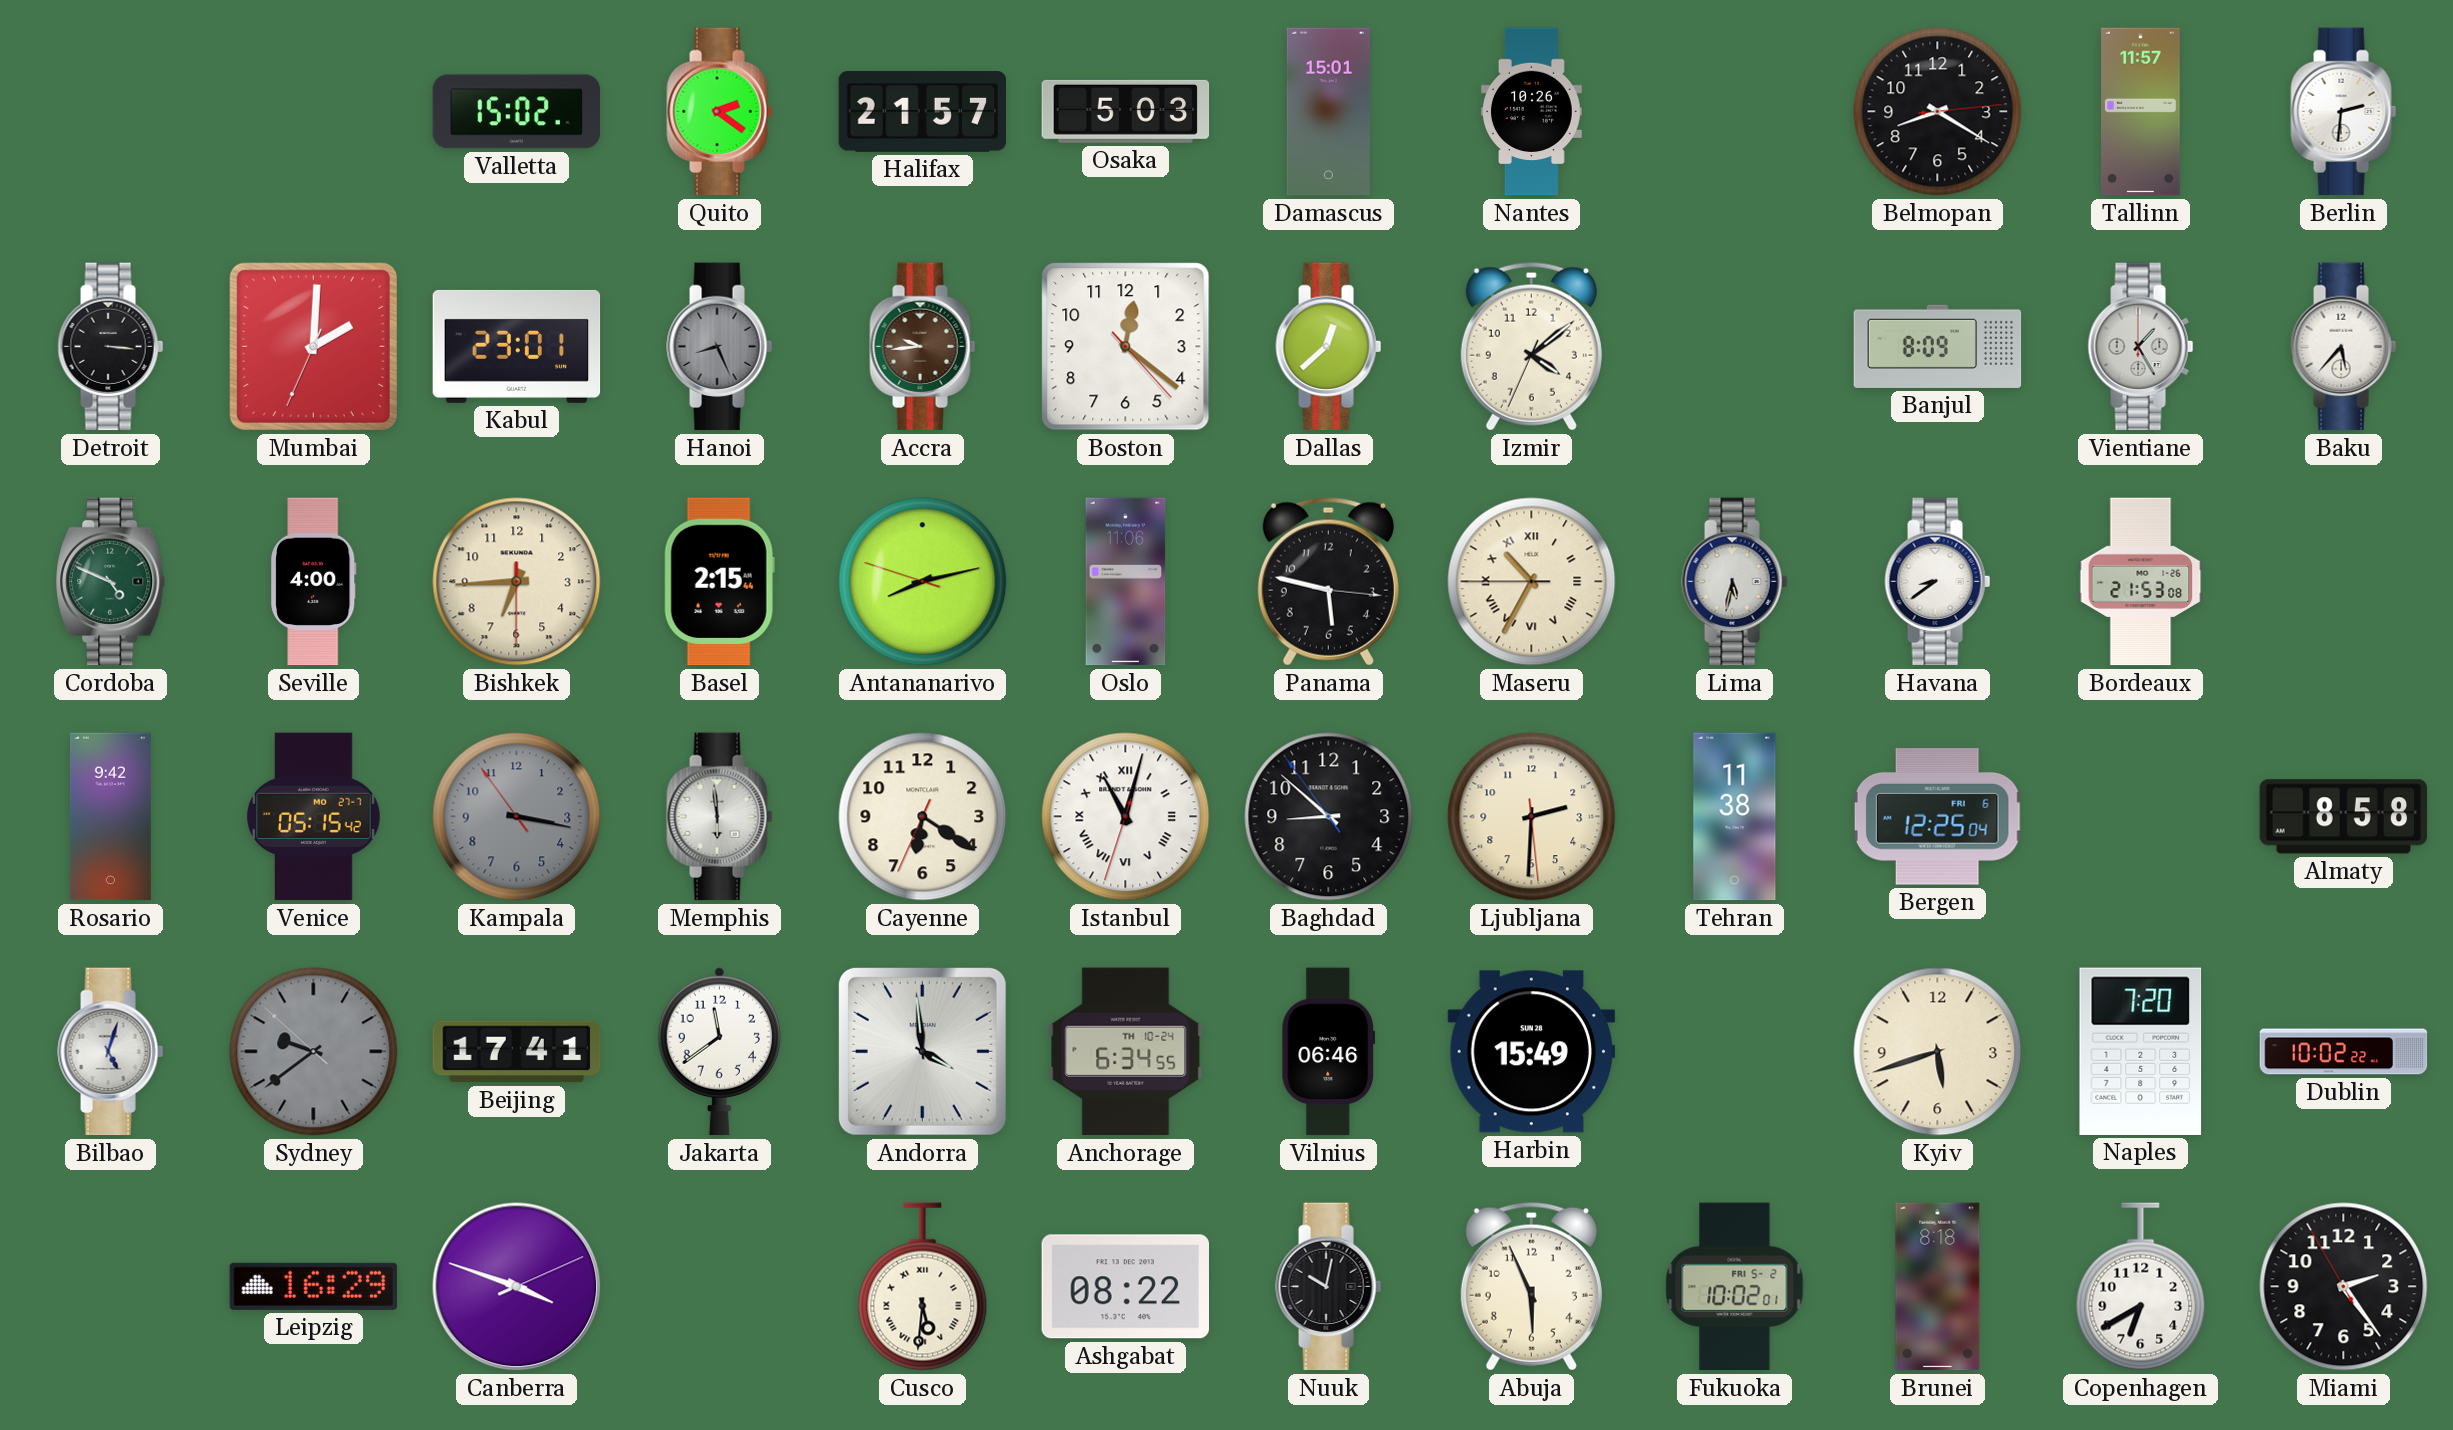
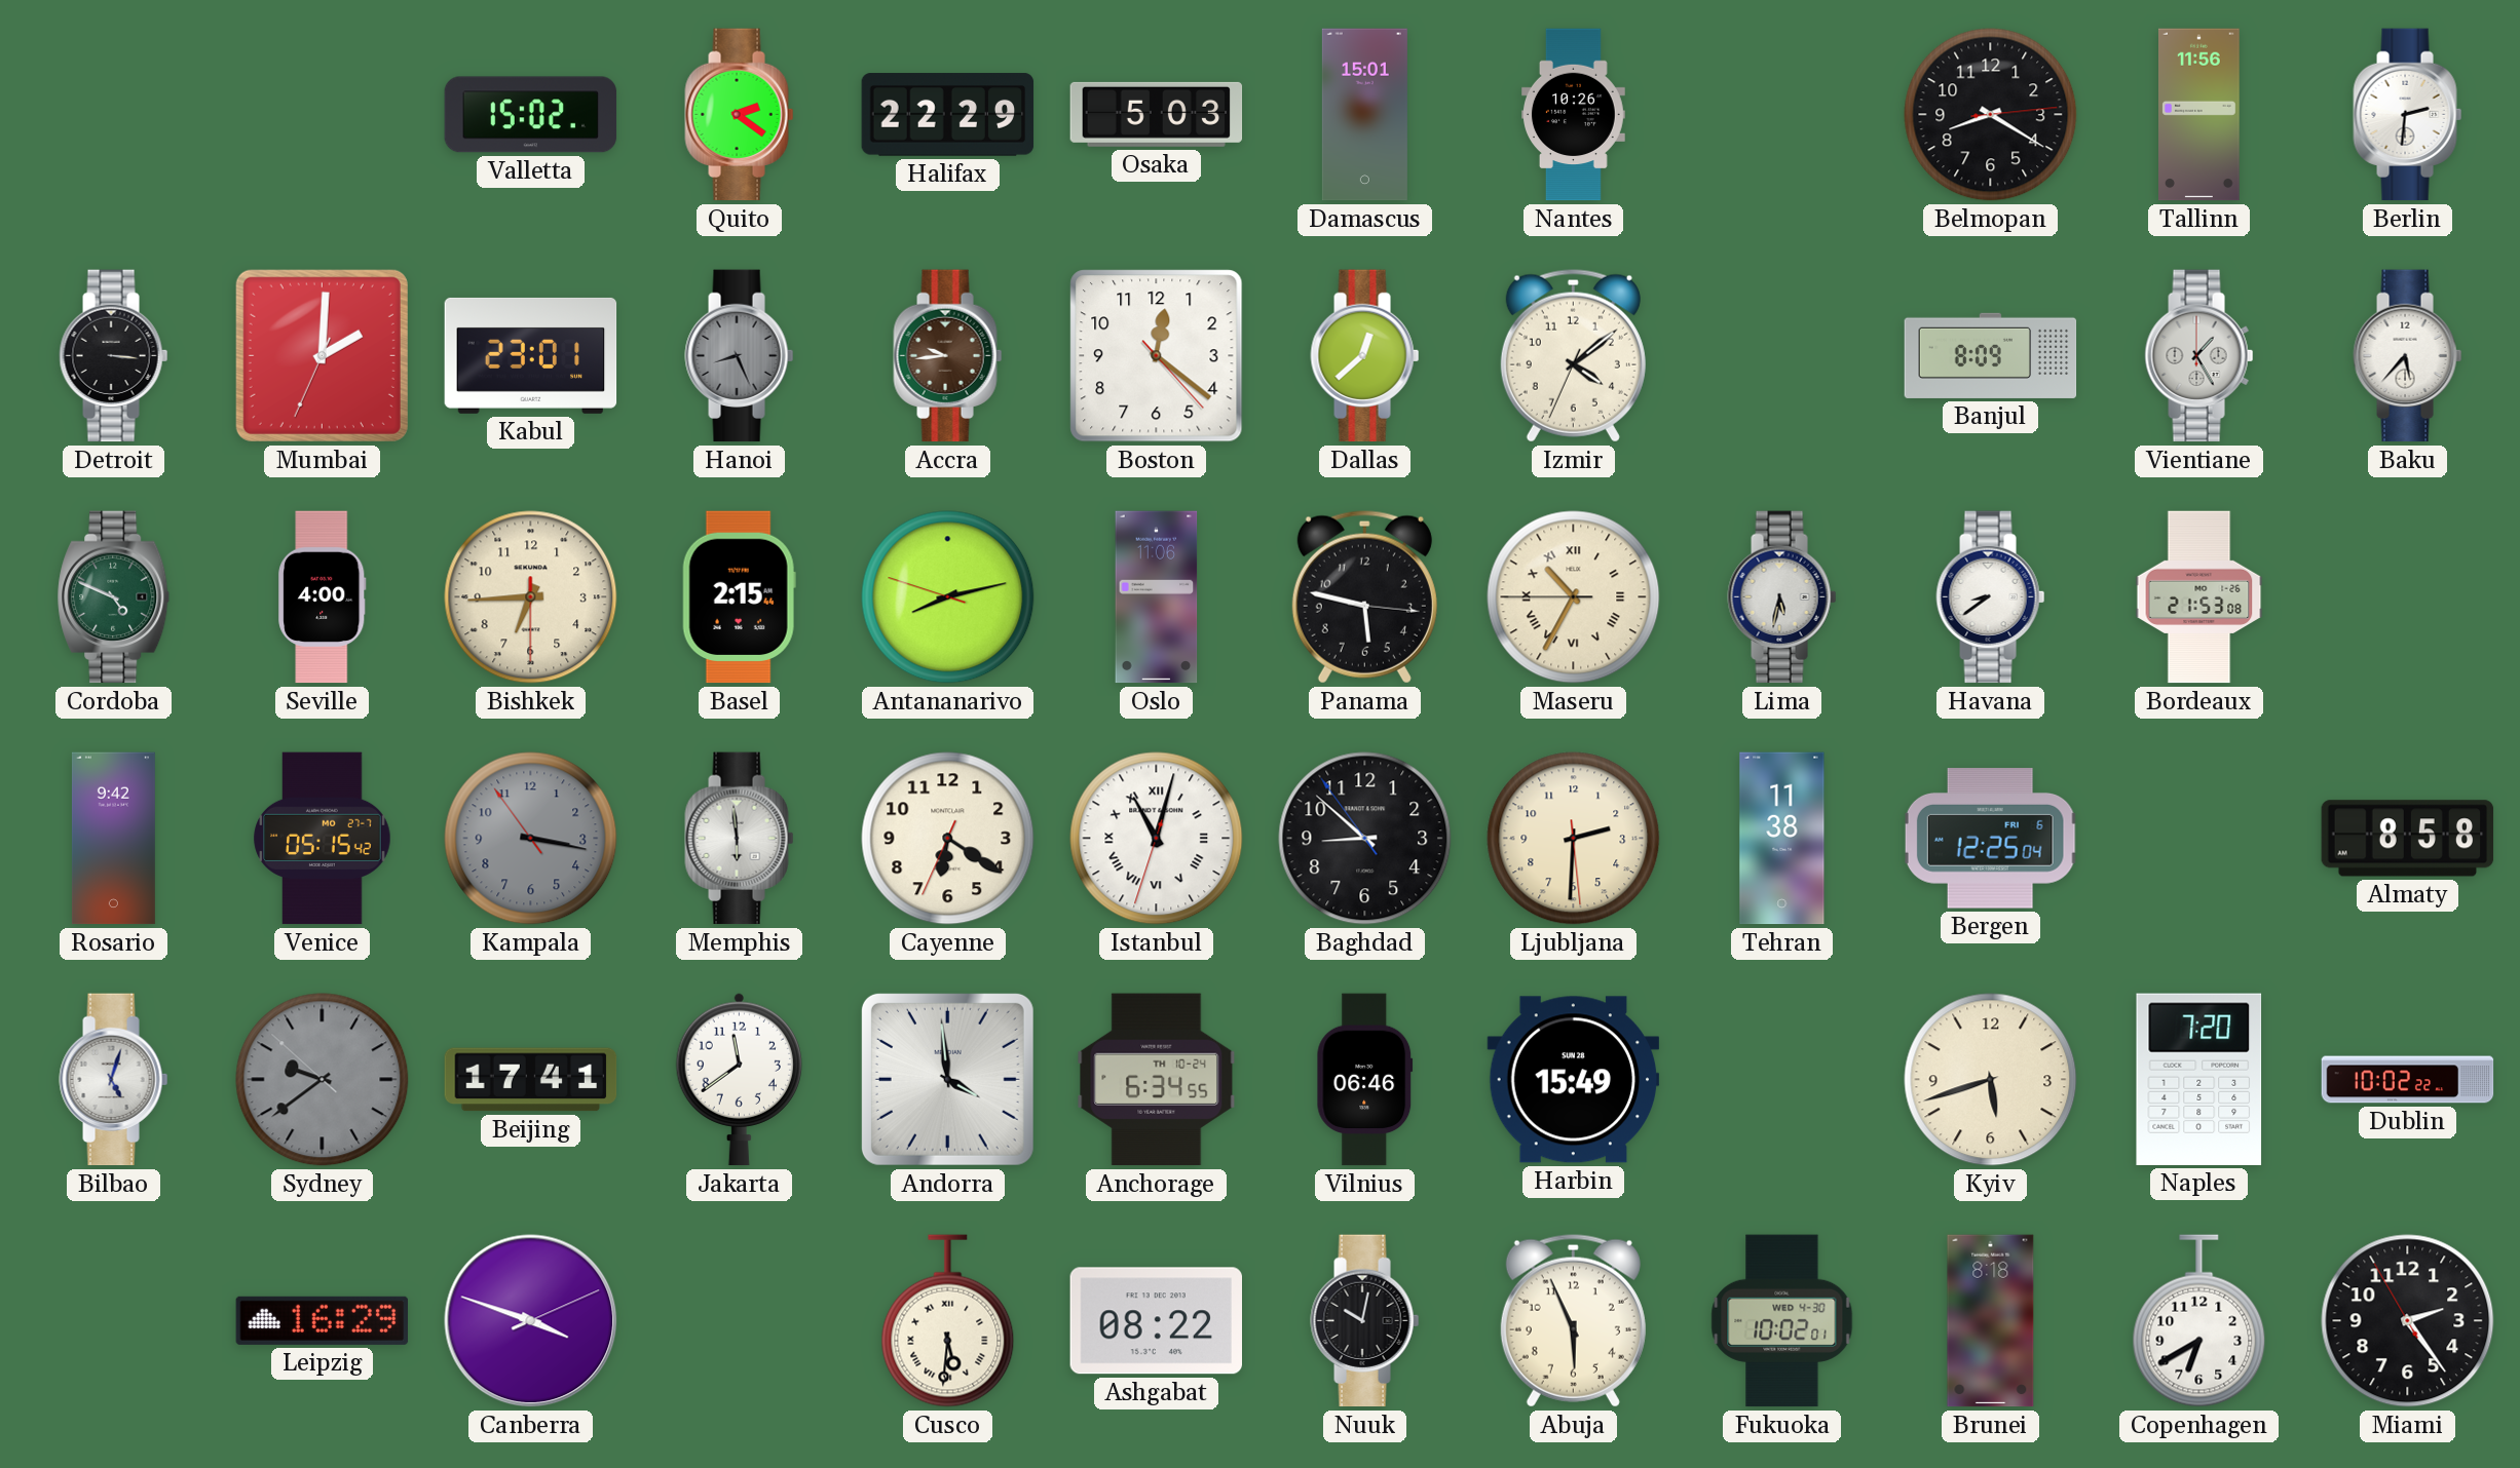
Halifax: 21:57 -> 22:29 (948, 115)
Tallinn: 11:57 -> 11:56 (2199, 115)
Fukuoka date: FRI 5-2 -> WED 4-30 (1782, 1321)
